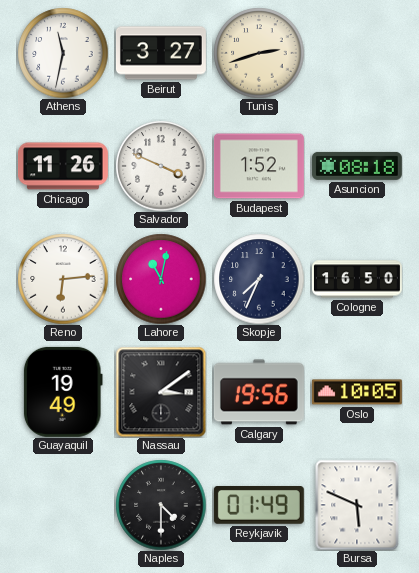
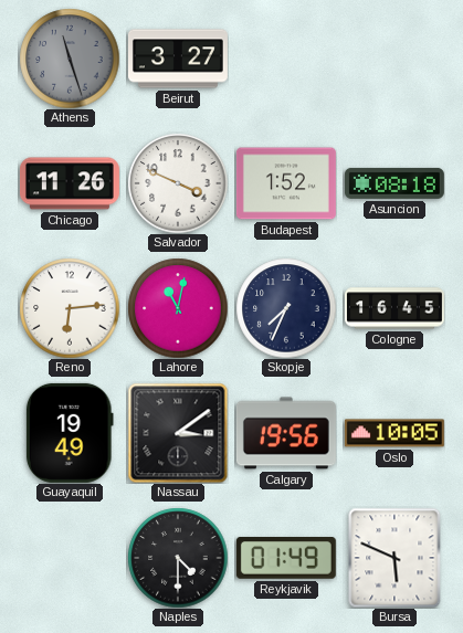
Athens: 11:32 -> 11:27 (70, 59)
Athens dial: white -> grey (70, 59)
Tunis: 2:42 -> none (259, 53)
Cologne: 16:50 -> 16:45 (394, 308)
